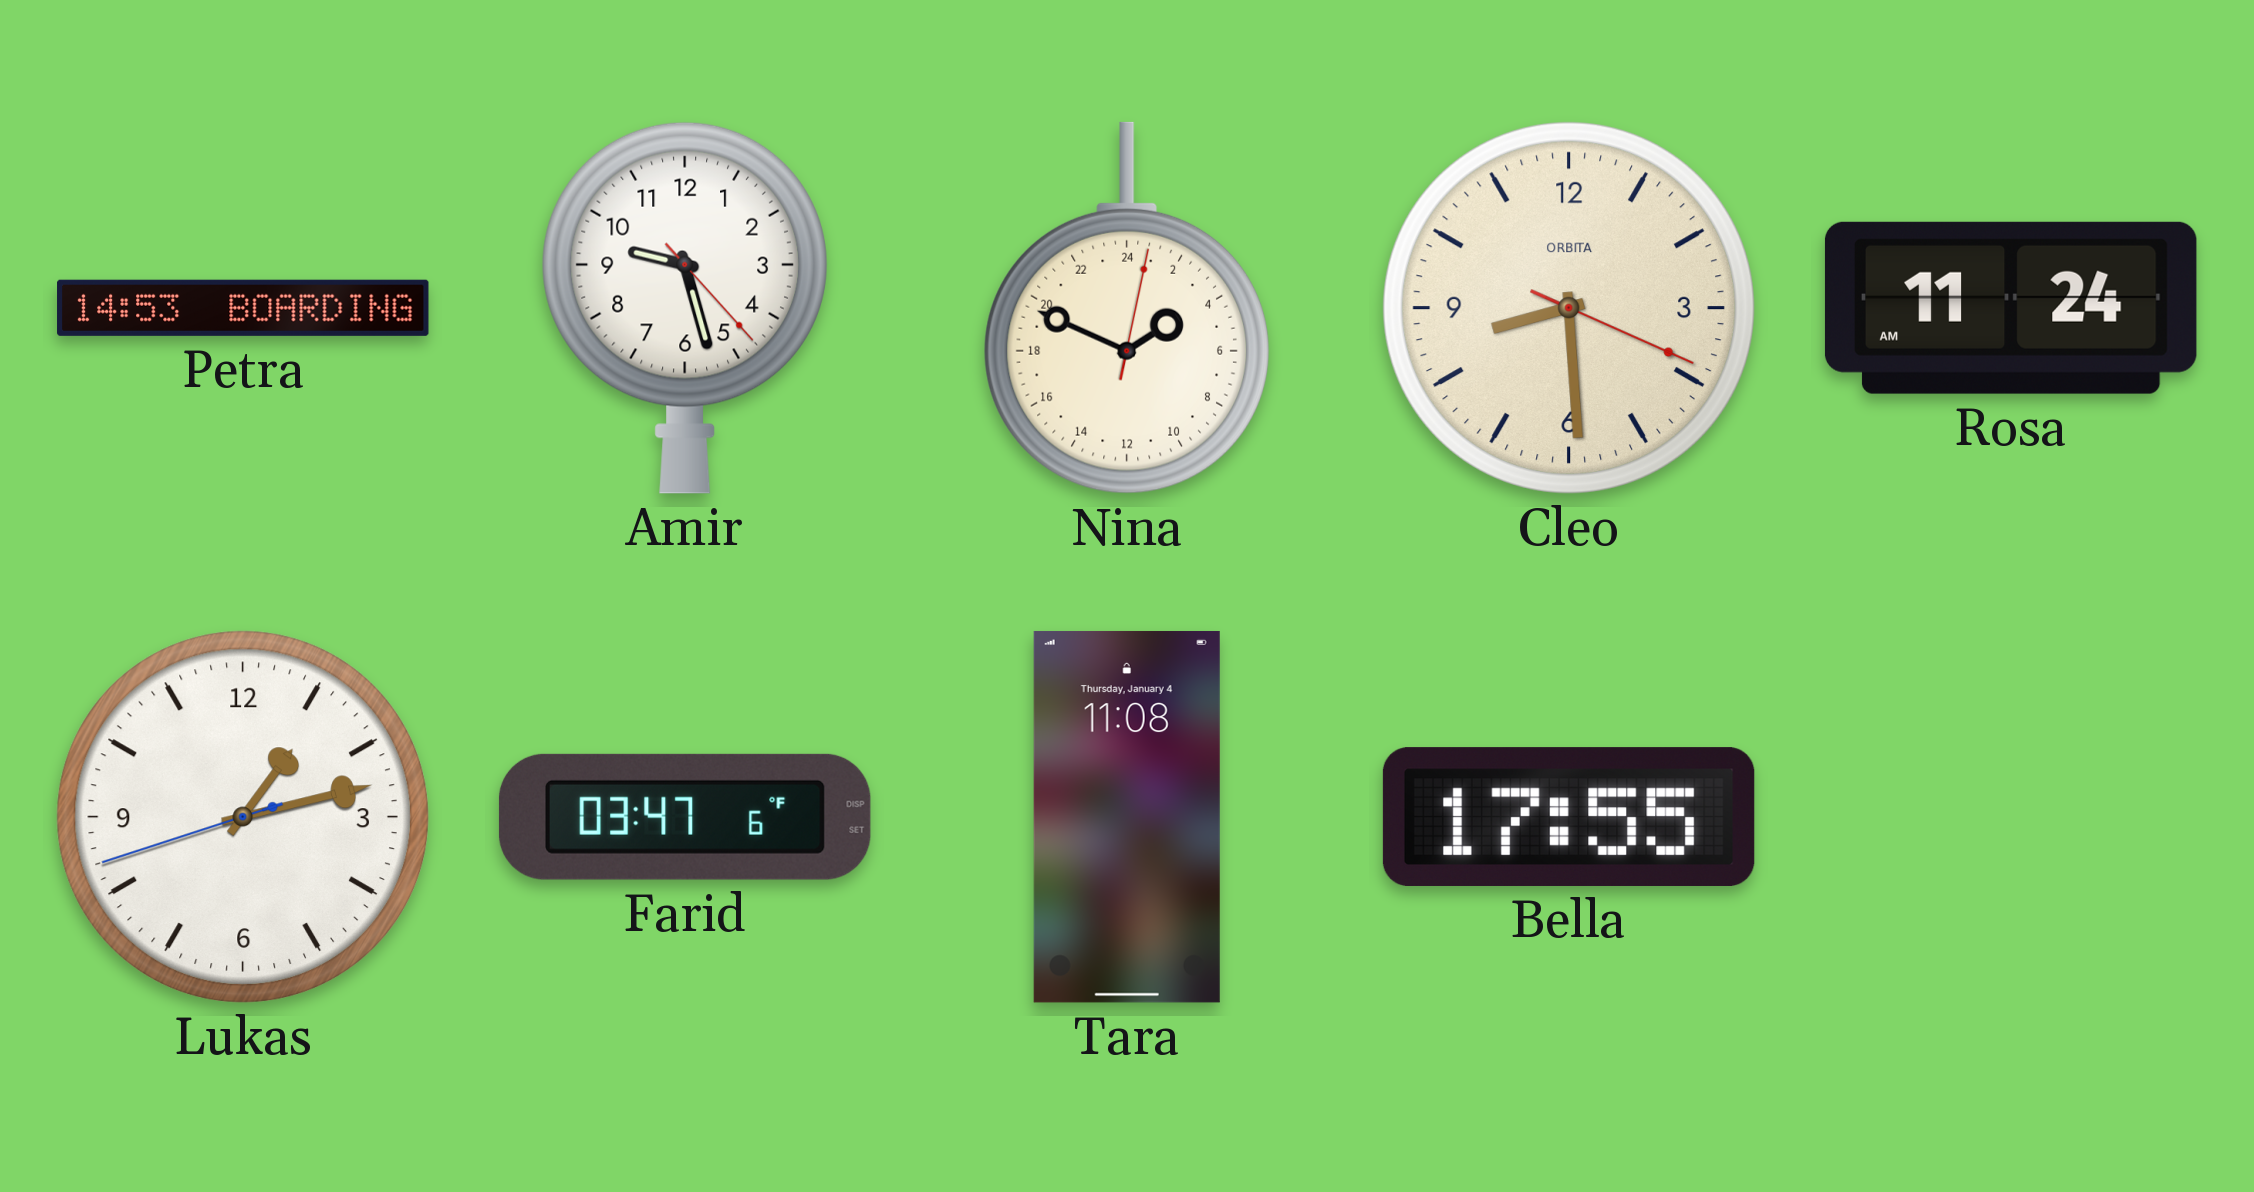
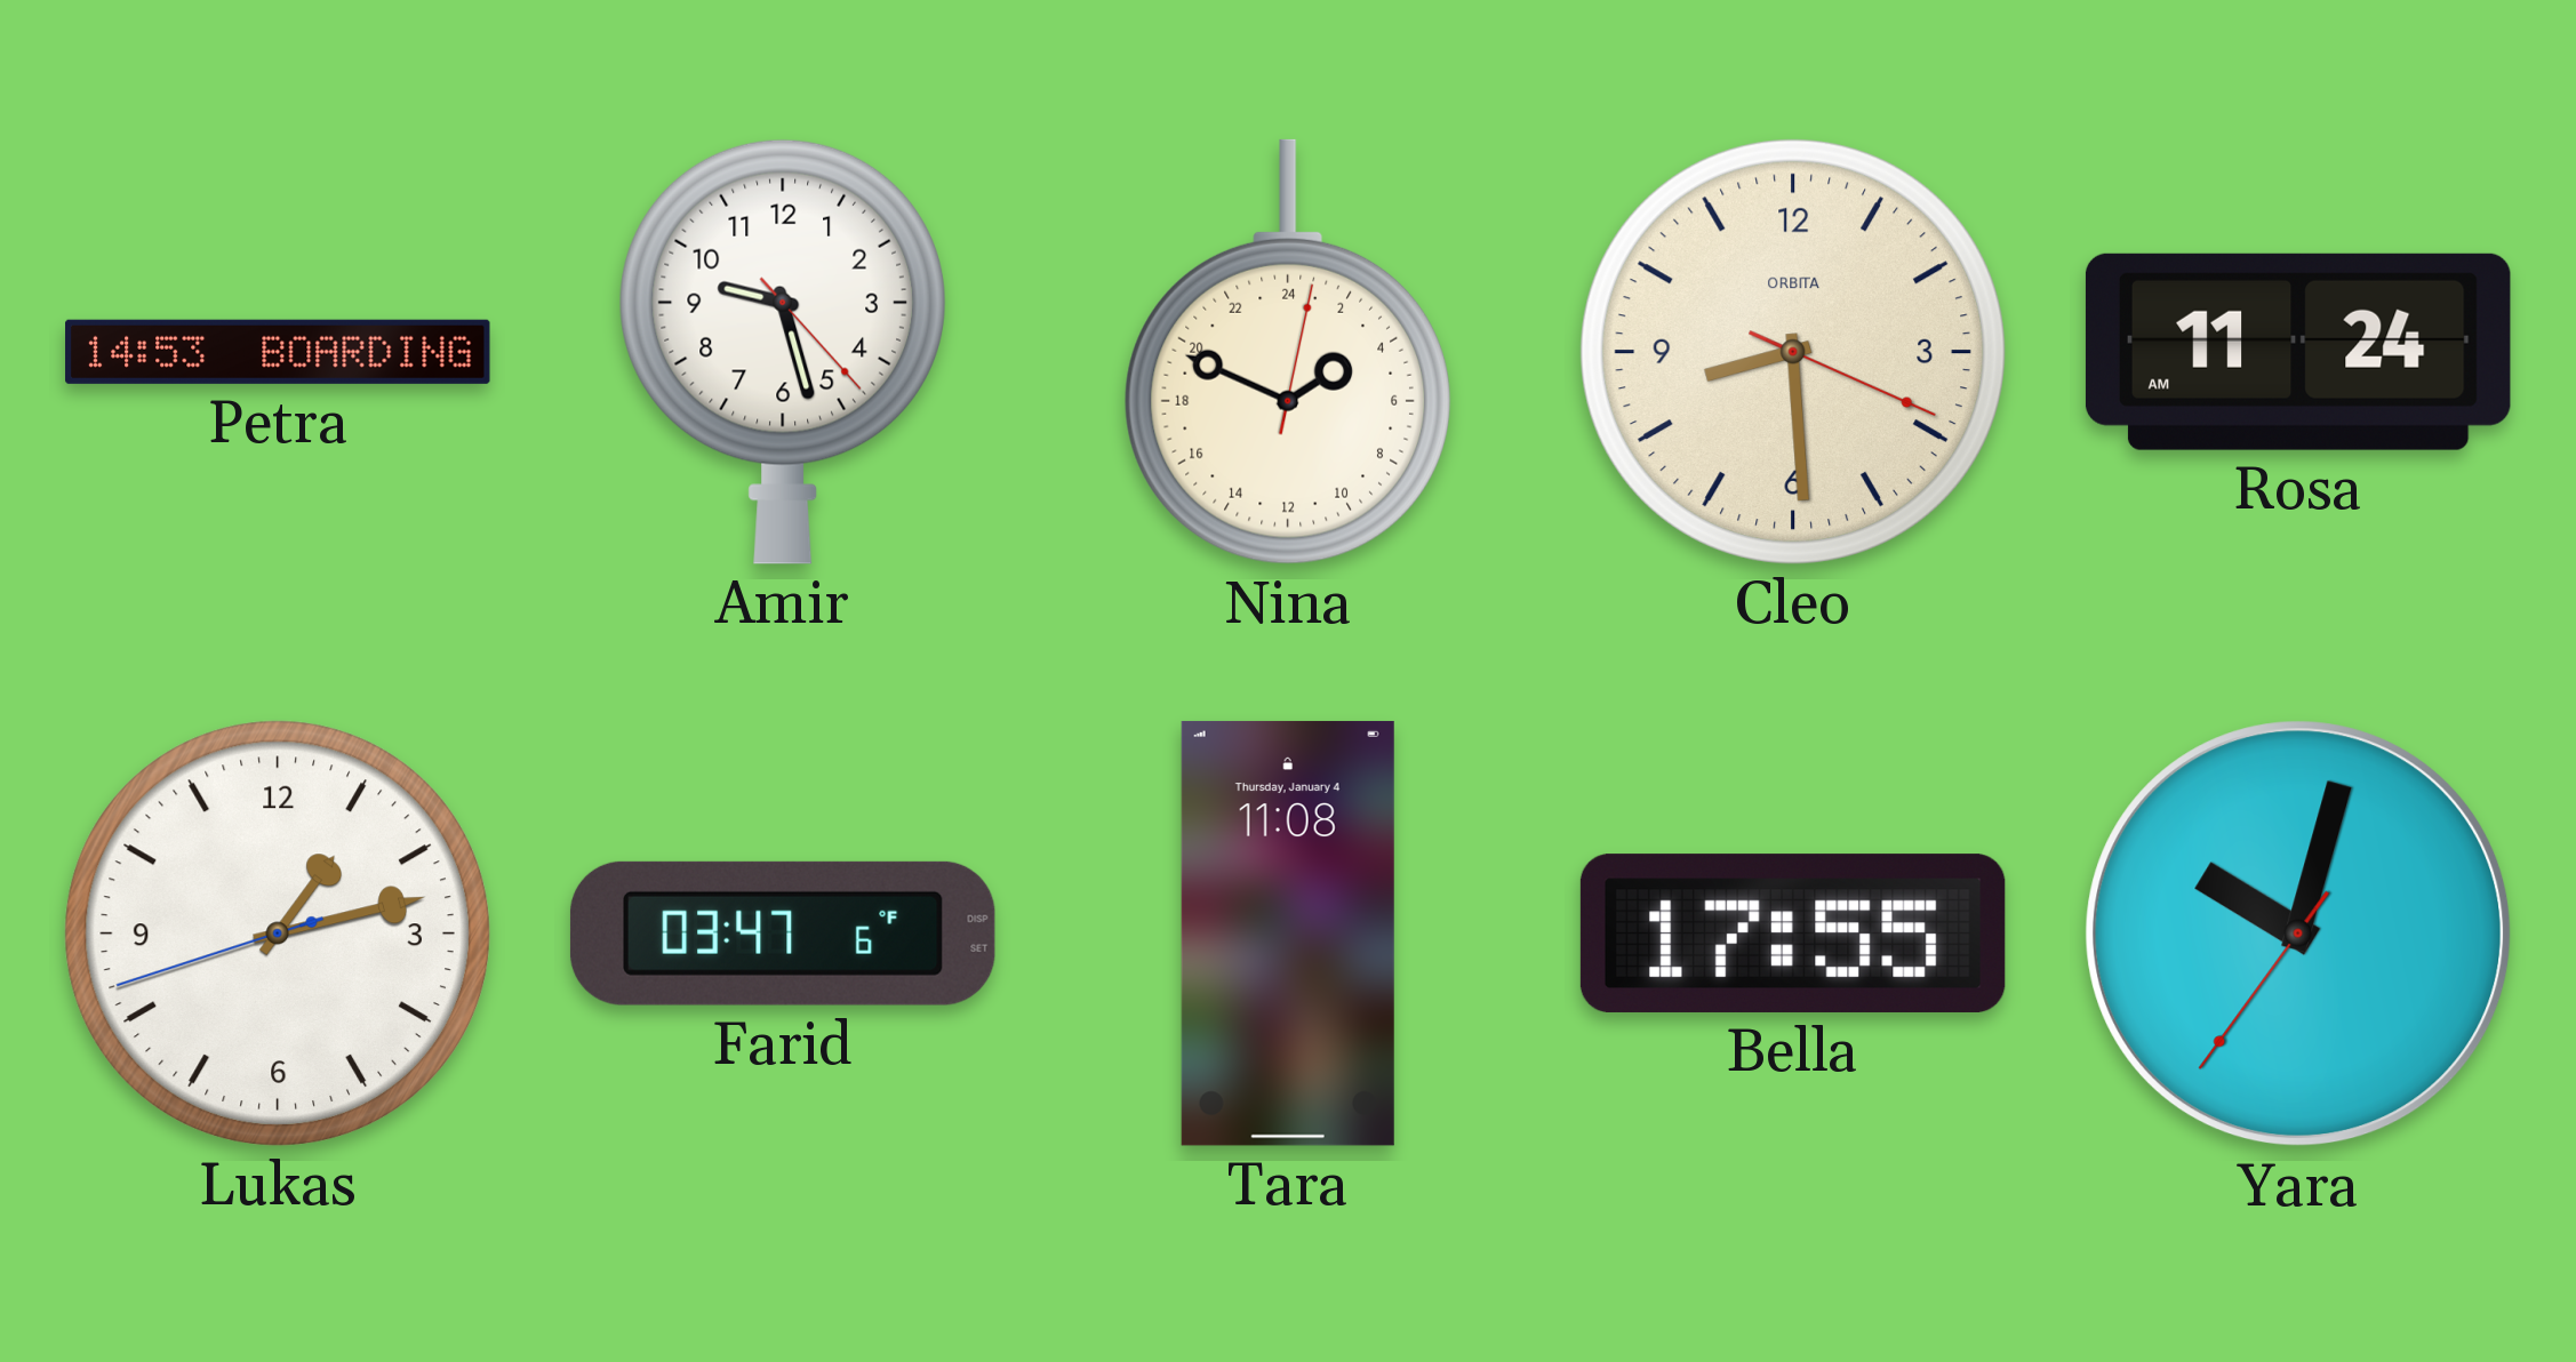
Yara: none -> 10:02 (2298, 934)
